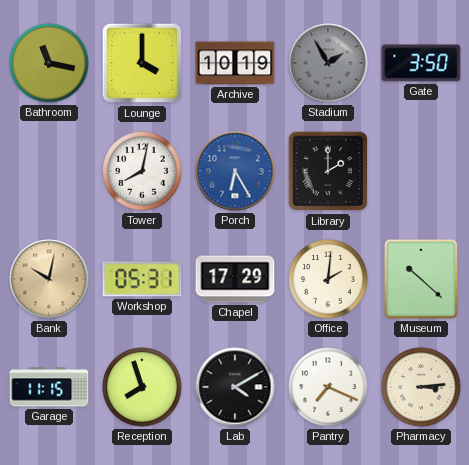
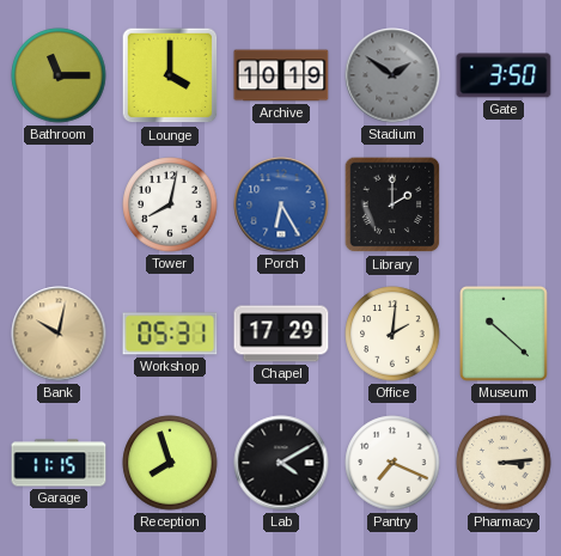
Bathroom: 11:17 -> 11:15 (59, 75)
Stadium: 1:55 -> 1:51 (392, 75)
